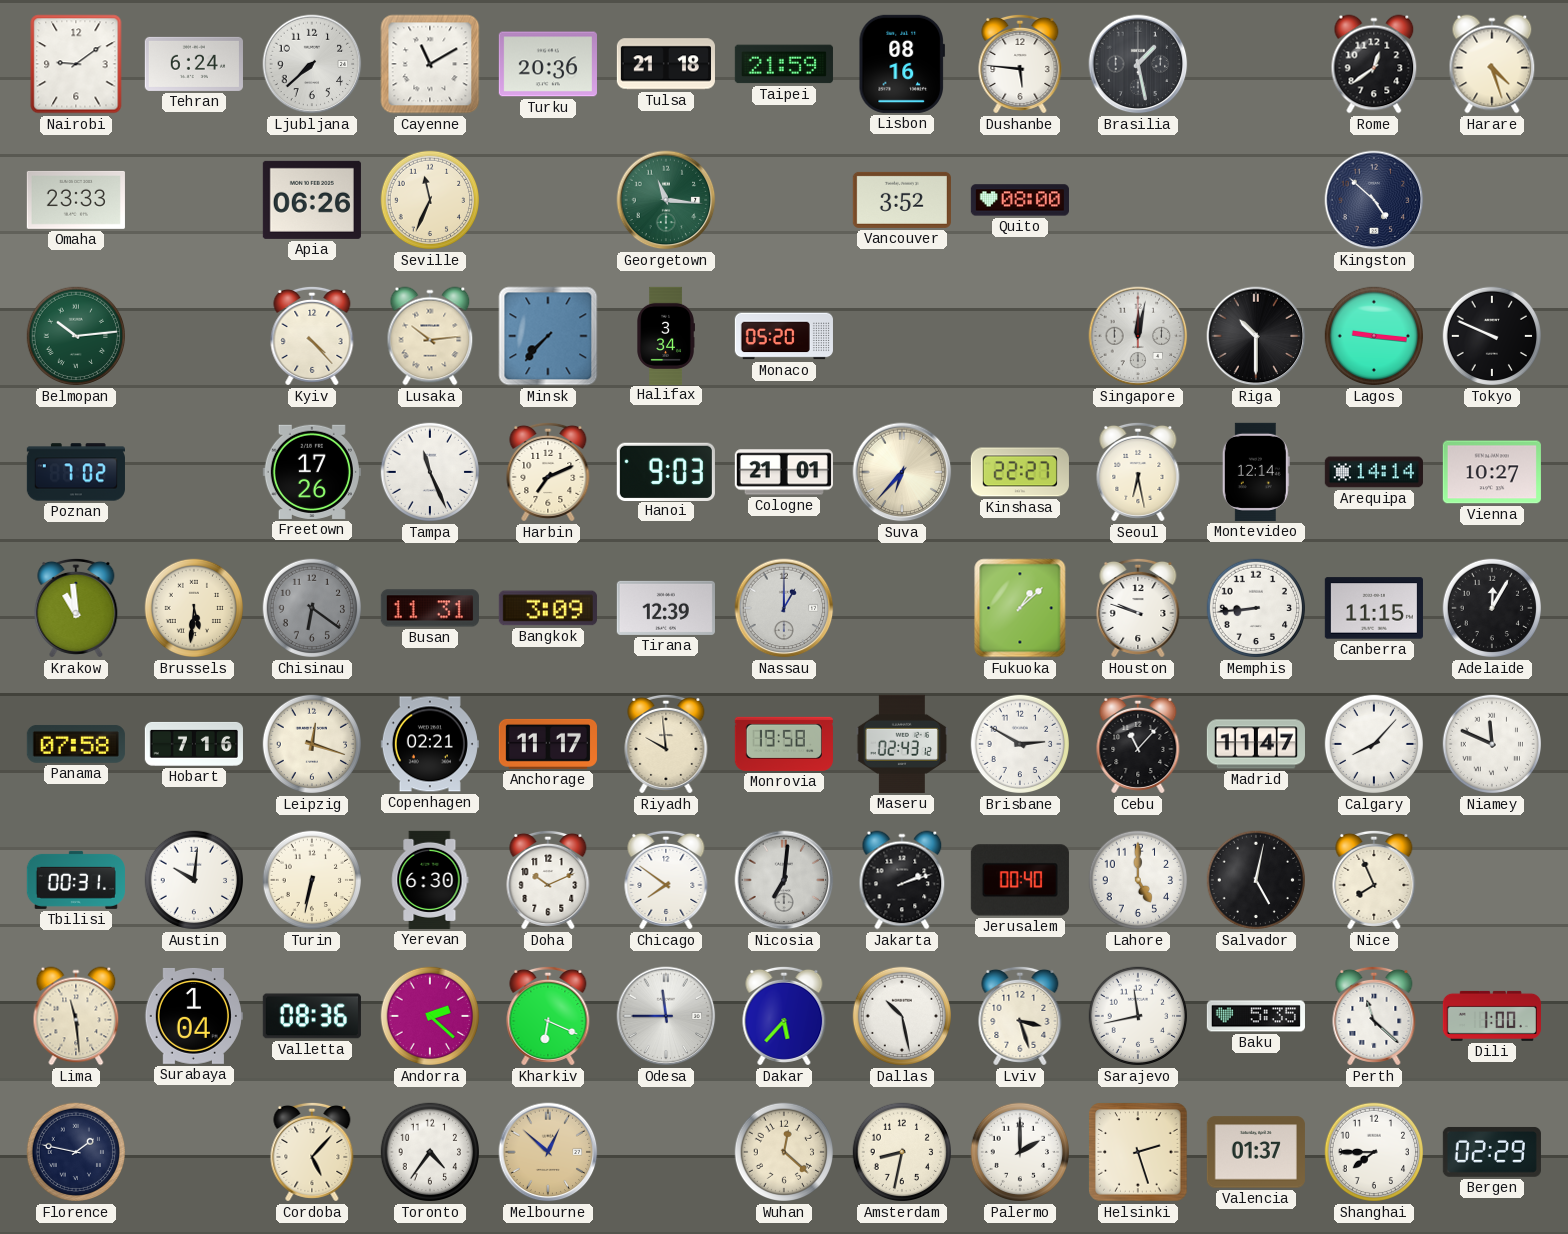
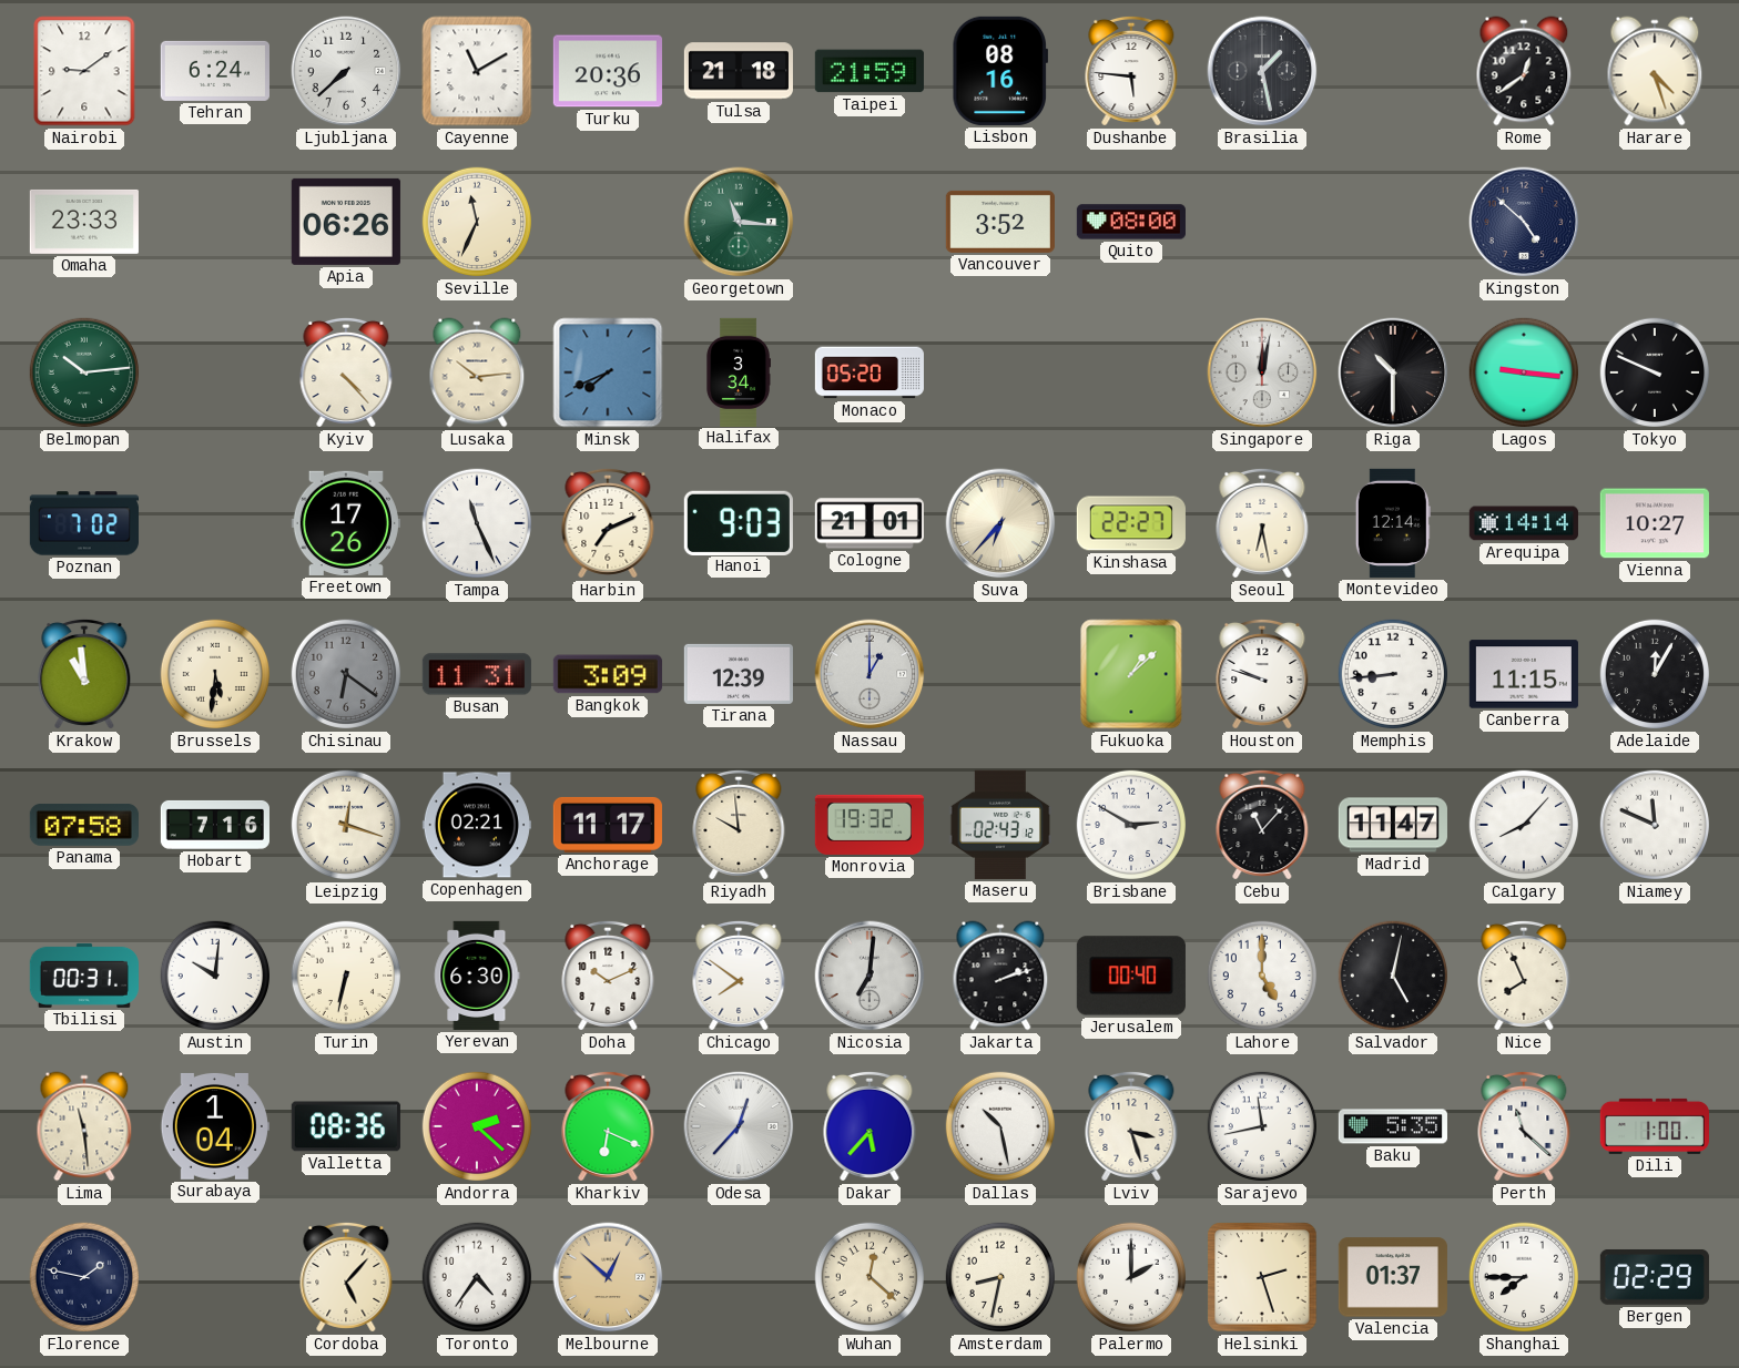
Minsk: 7:37 -> 7:41 (608, 372)
Monrovia: 19:58 -> 19:32 (869, 825)
Odesa: 11:45 -> 12:37 (739, 1126)
